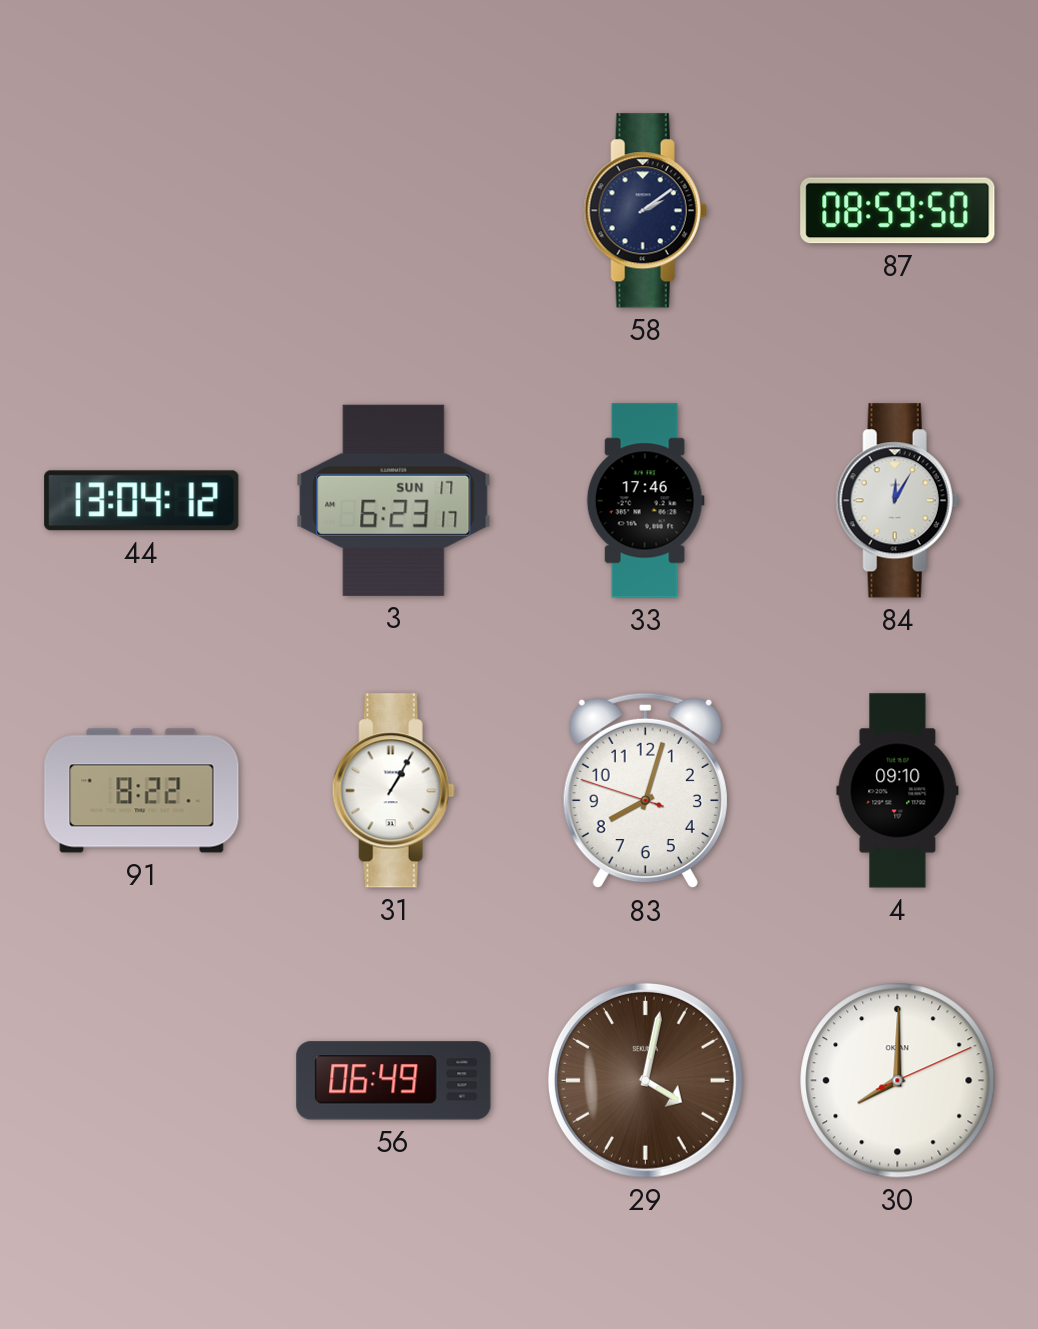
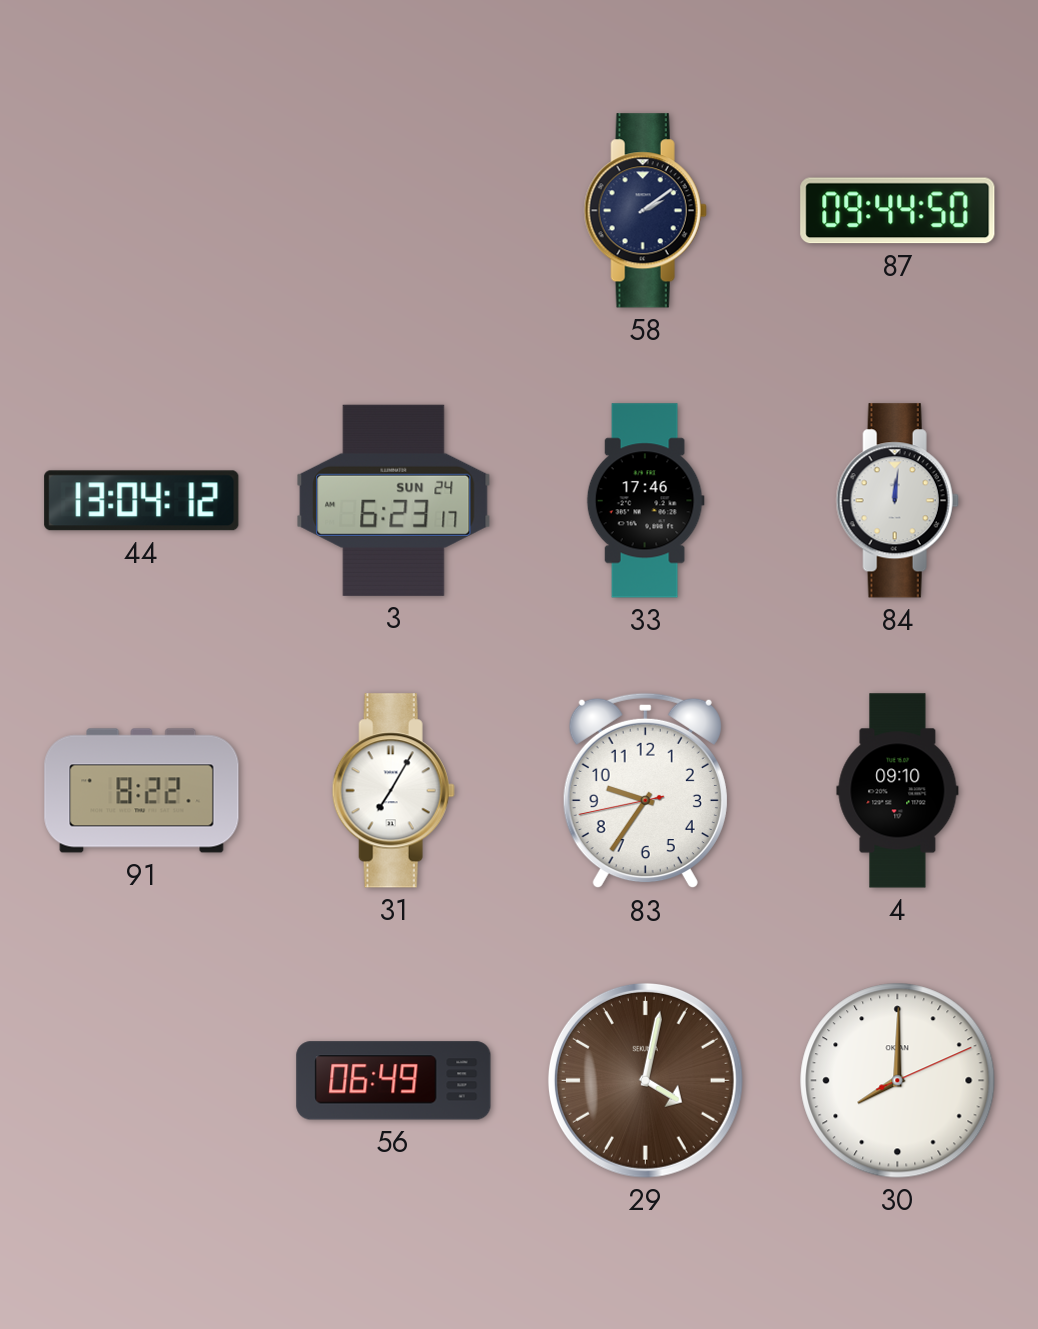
87: 08:59 -> 09:44 (898, 211)
3 date: SUN 17 -> SUN 24 (394, 500)
84: 12:05 -> 12:01 (897, 501)
31: 1:05 -> 7:05 (393, 791)
83: 8:02 -> 9:35 (645, 791)
